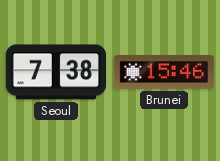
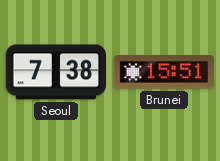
Brunei: 15:46 -> 15:51 (164, 72)
